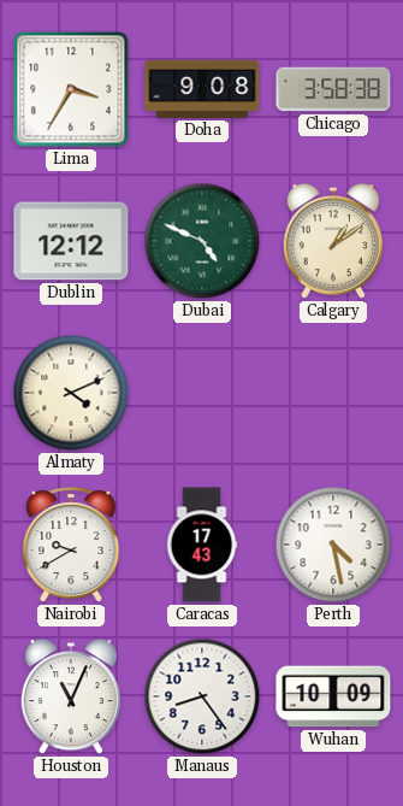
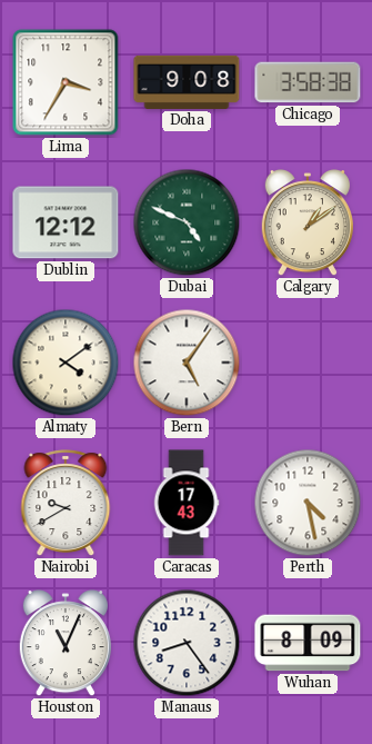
Almaty: 4:11 -> 4:09 (66, 363)
Bern: none -> 5:06 (187, 363)
Wuhan: 10:09 -> 8:09 (308, 643)
